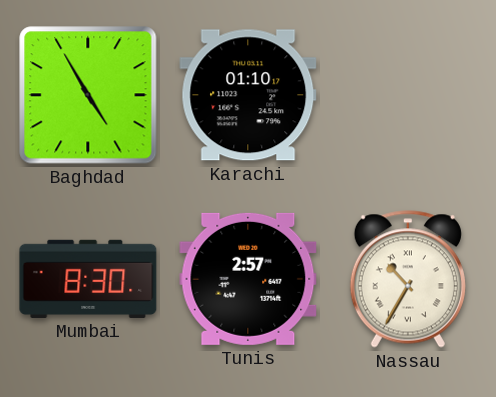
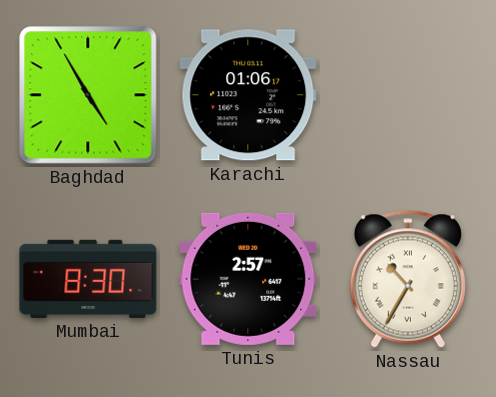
Karachi: 01:10 -> 01:06 (248, 95)
